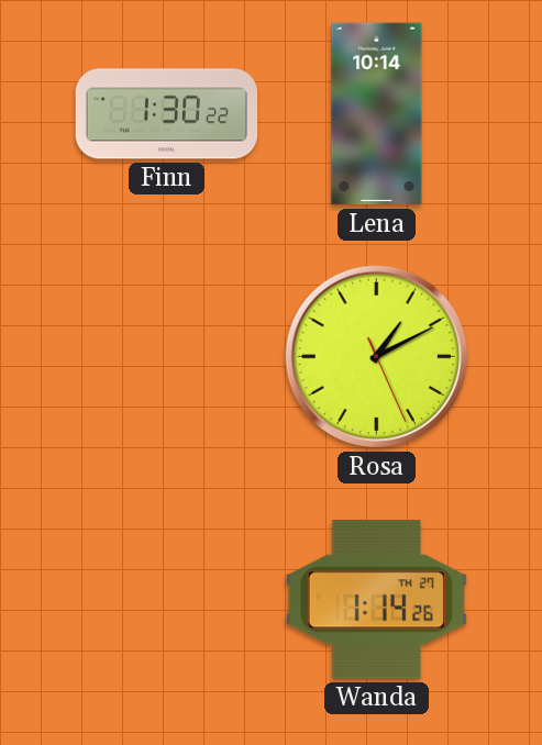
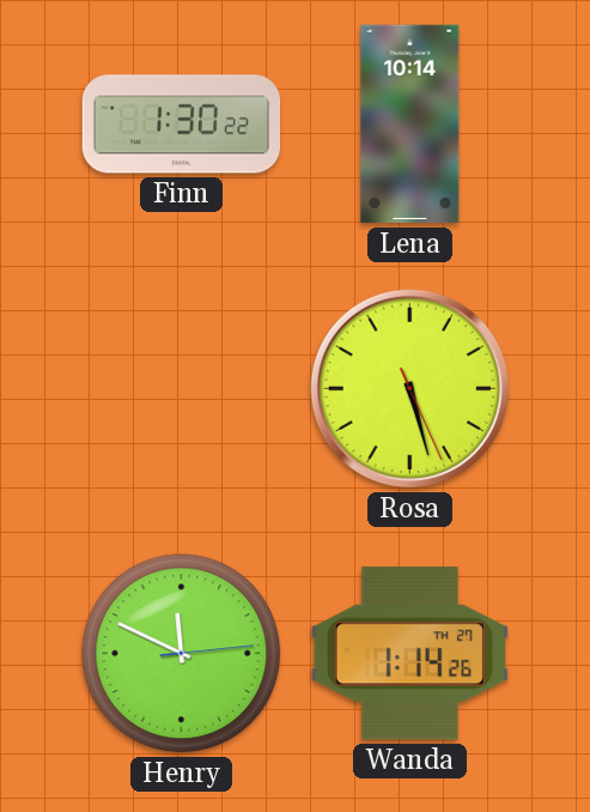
Rosa: 1:10 -> 5:27 (409, 388)
Henry: none -> 11:49 (182, 654)
